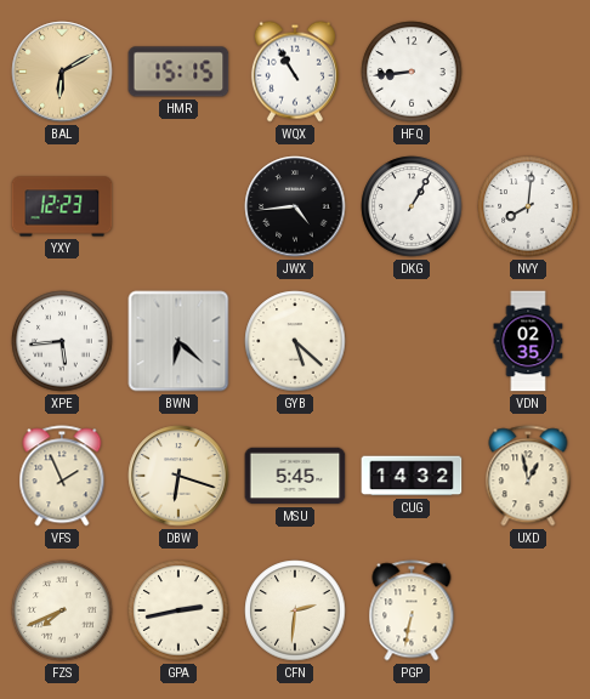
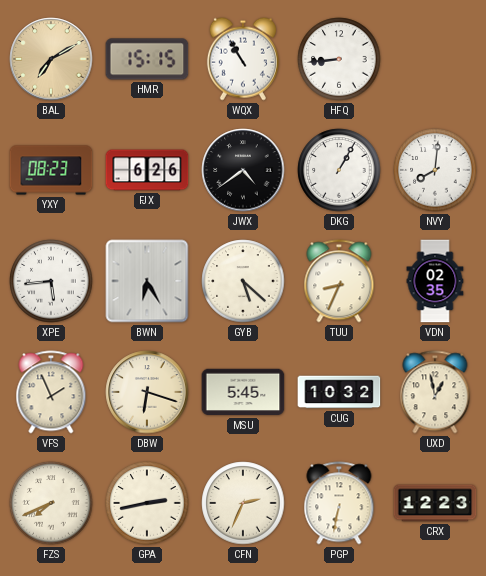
BAL: 6:10 -> 7:10 (51, 59)
YXY: 12:23 -> 08:23 (51, 170)
FJX: none -> 6:26 (147, 170)
JWX: 4:44 -> 4:39 (243, 170)
BWN: 6:22 -> 6:25 (147, 281)
TUU: none -> 8:34 (339, 281)
CUG: 14:32 -> 10:32 (339, 392)
CFN: 2:31 -> 2:34 (243, 503)
CRX: none -> 12:23 (435, 503)
